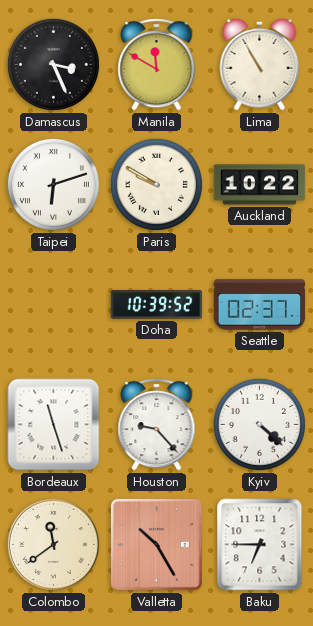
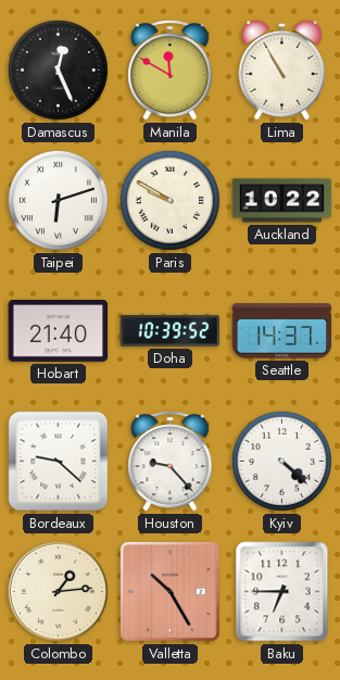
Damascus: 3:26 -> 12:26 (58, 70)
Hobart: none -> 21:40 (59, 330)
Seattle: 02:37 -> 14:37 (282, 331)
Bordeaux: 11:27 -> 9:22 (59, 462)
Colombo: 11:39 -> 1:14 (58, 591)
